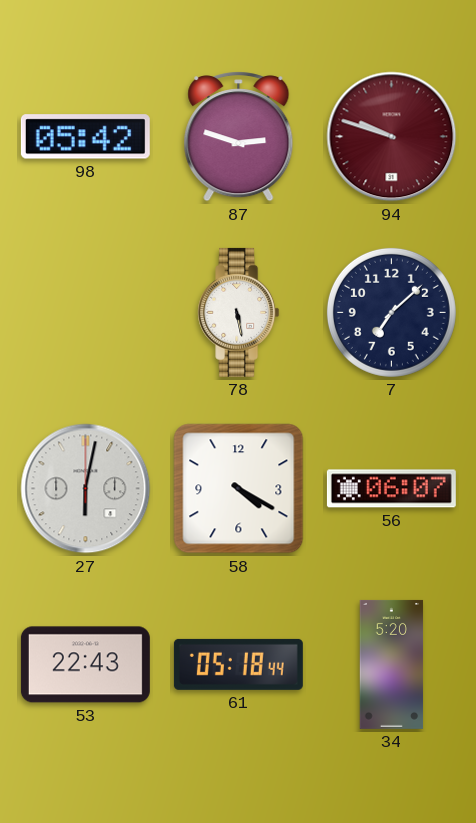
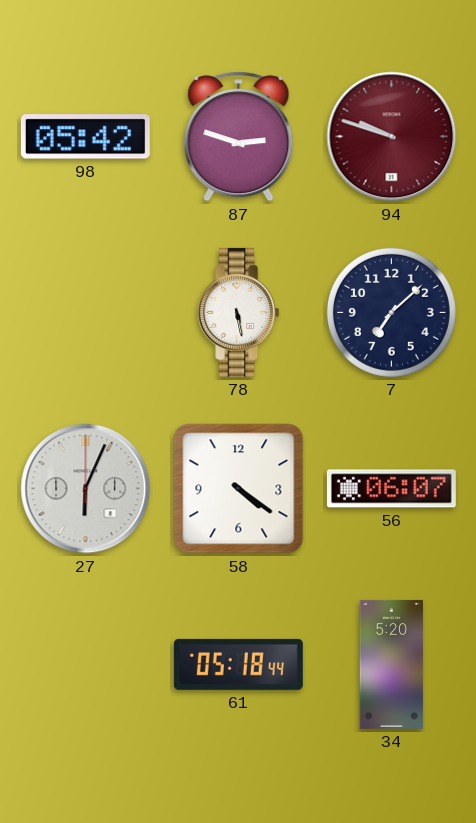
27: 6:02 -> 6:04 (86, 489)
58: 4:20 -> 4:21 (239, 489)
53: 22:43 -> none (85, 665)
